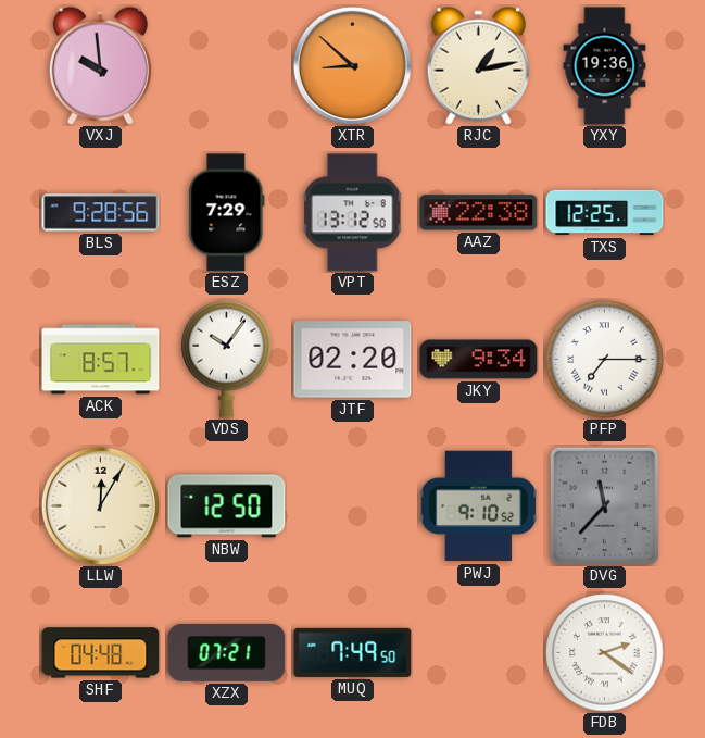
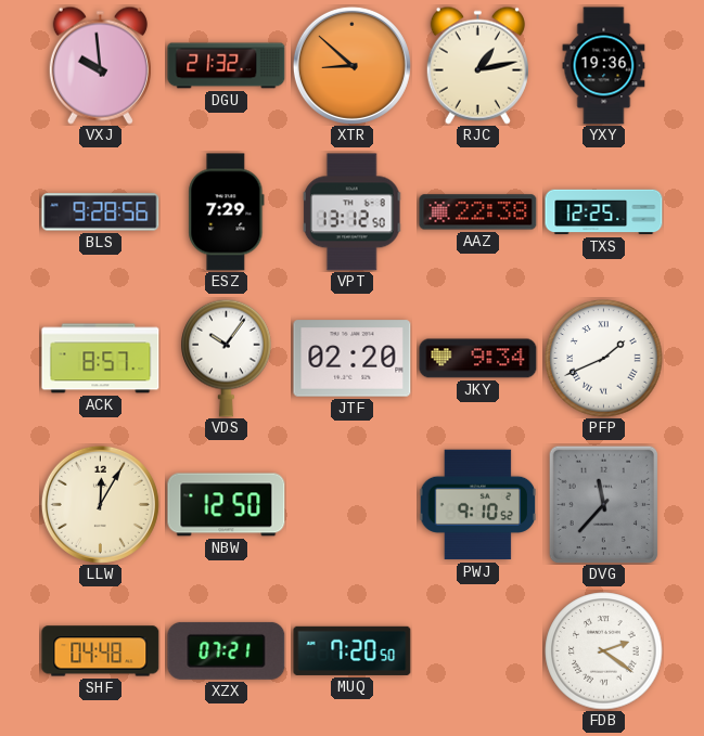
DGU: none -> 21:32 (227, 66)
PFP: 7:15 -> 1:41 (604, 359)
MUQ: 7:49 -> 7:20 (353, 650)
